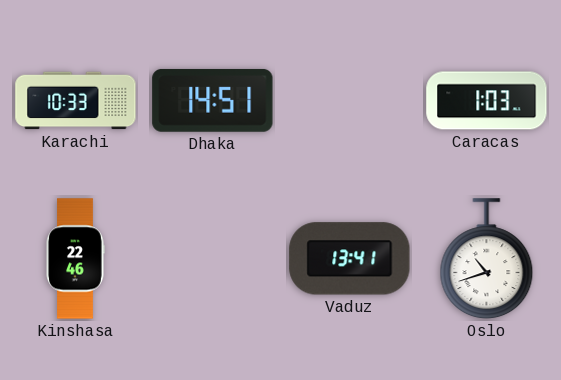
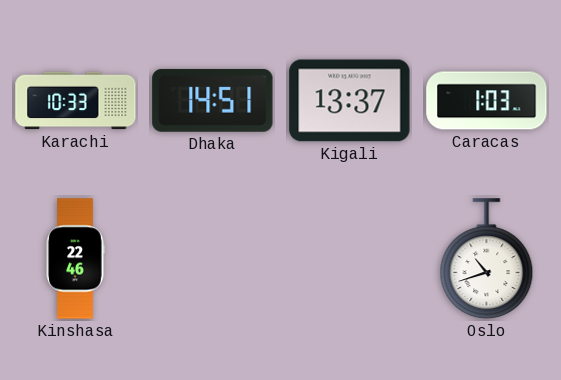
Kigali: none -> 13:37 (350, 101)
Vaduz: 13:41 -> none (350, 259)
